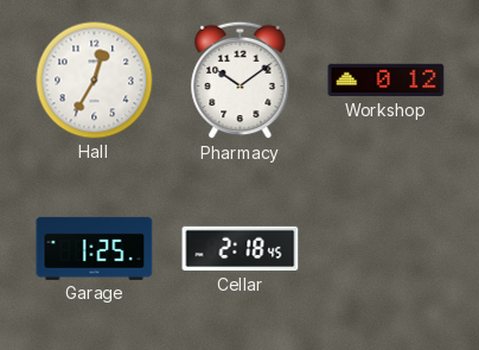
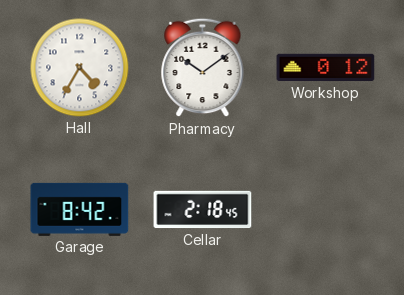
Hall: 12:35 -> 4:35 (80, 68)
Garage: 1:25 -> 8:42 (80, 209)
